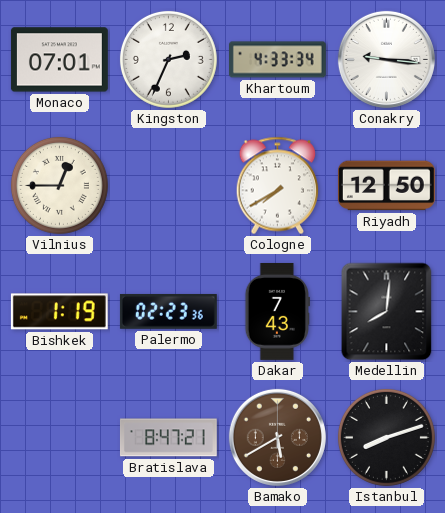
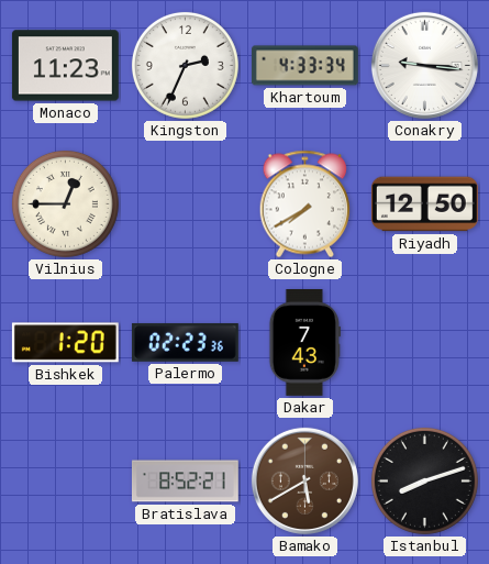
Monaco: 07:01 -> 11:23 (65, 66)
Bishkek: 1:19 -> 1:20 (65, 343)
Medellin: 8:01 -> none (387, 312)
Bratislava: 8:47 -> 8:52 (185, 482)
